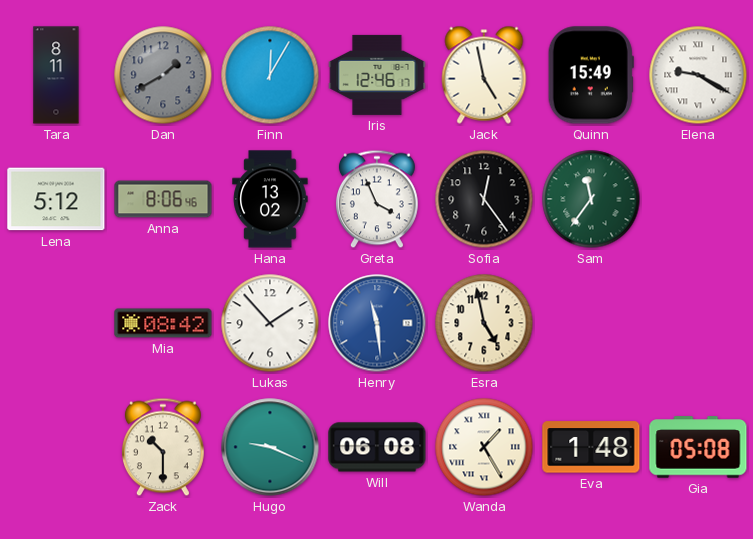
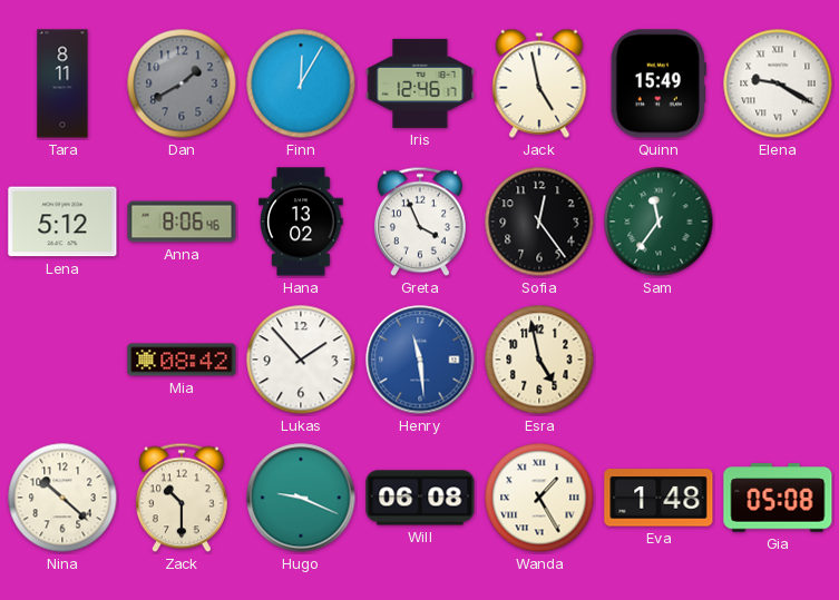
Nina: none -> 10:22 (62, 498)
